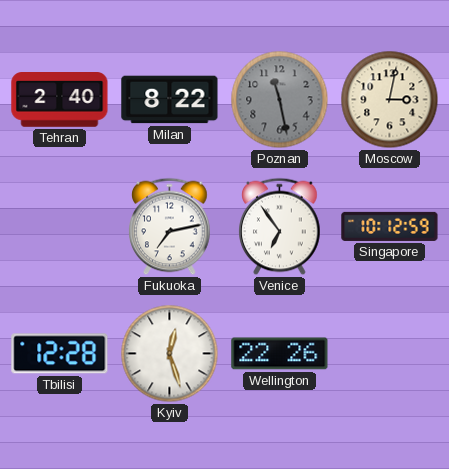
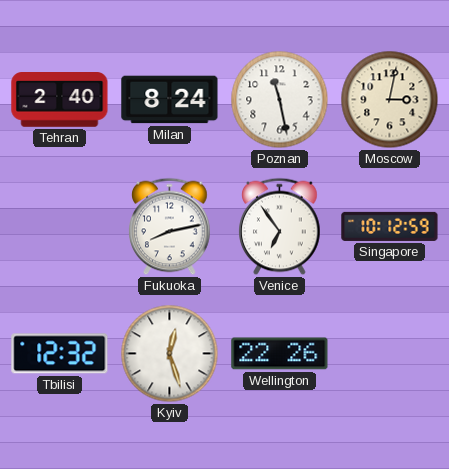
Milan: 8:22 -> 8:24 (170, 100)
Poznan dial: grey -> white (280, 100)
Fukuoka: 7:13 -> 8:13 (170, 227)
Tbilisi: 12:28 -> 12:32 (60, 354)
